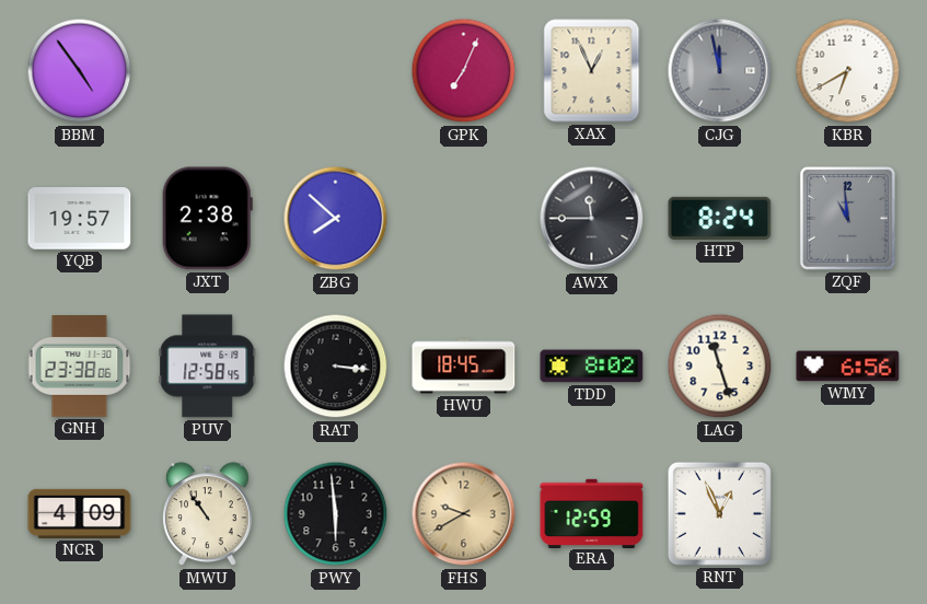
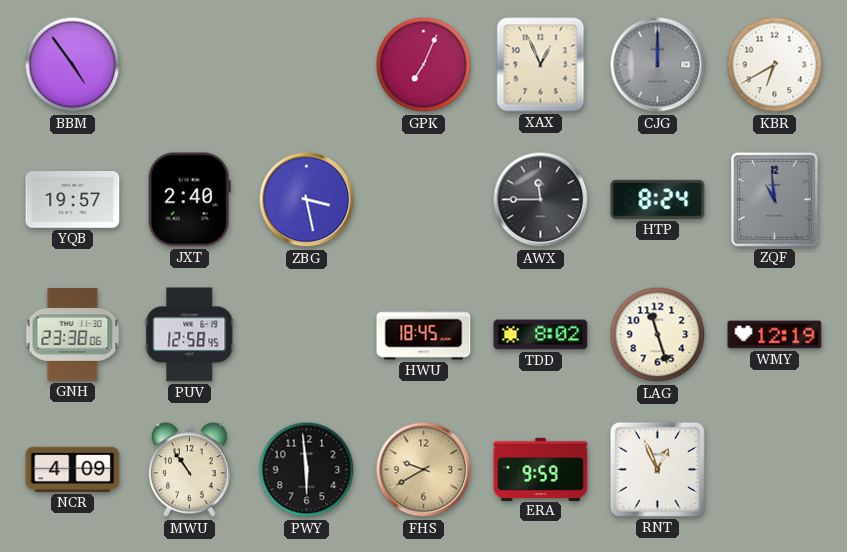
CJG: 11:58 -> 12:00 (658, 65)
JXT: 2:38 -> 2:40 (189, 200)
ZBG: 7:52 -> 3:28 (307, 200)
RAT: 3:16 -> none (336, 367)
WMY: 6:56 -> 12:19 (775, 335)
ERA: 12:59 -> 9:59 (541, 469)
